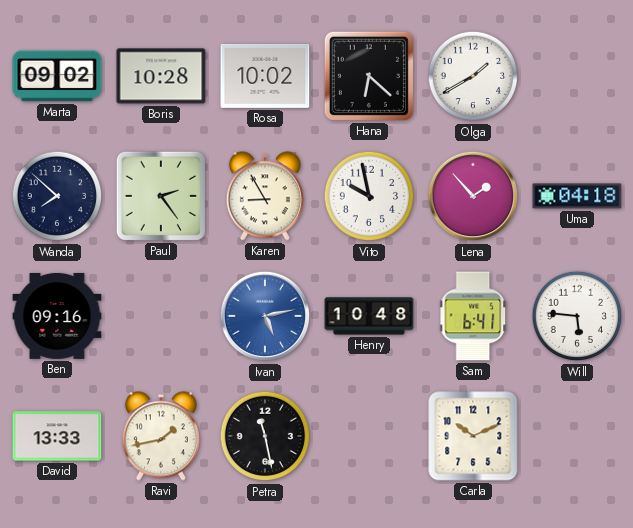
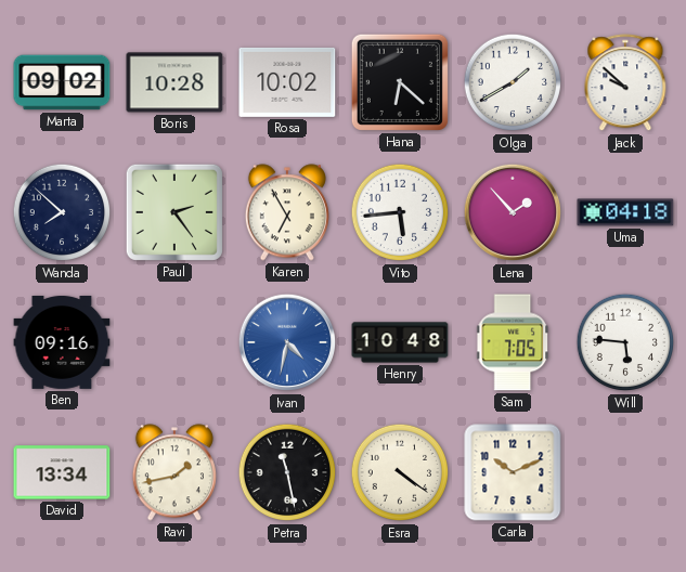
Jack: none -> 9:52 (625, 83)
Karen: 8:55 -> 6:55 (287, 212)
Vito: 9:58 -> 5:44 (400, 212)
Ivan: 5:13 -> 4:32 (287, 342)
Sam: 6:41 -> 7:05 (514, 342)
David: 13:33 -> 13:34 (62, 472)
Esra: none -> 4:21 (400, 472)
